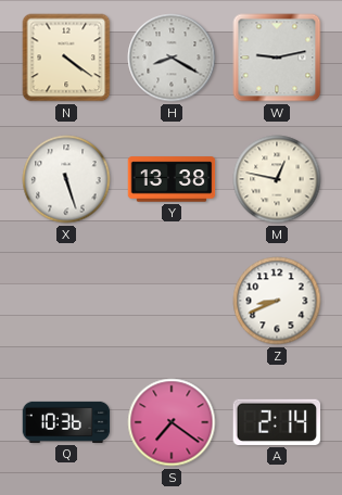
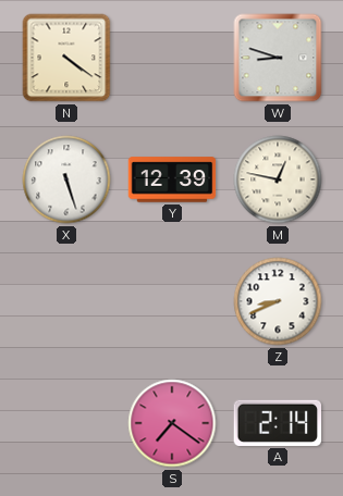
H: 8:20 -> none (172, 58)
W: 9:13 -> 8:48 (278, 58)
Y: 13:38 -> 12:39 (172, 179)
Q: 10:36 -> none (66, 422)
